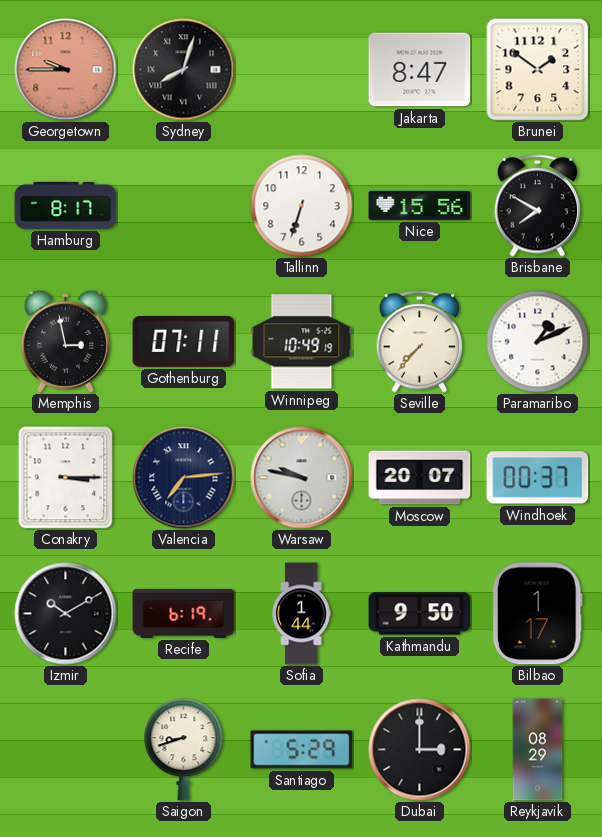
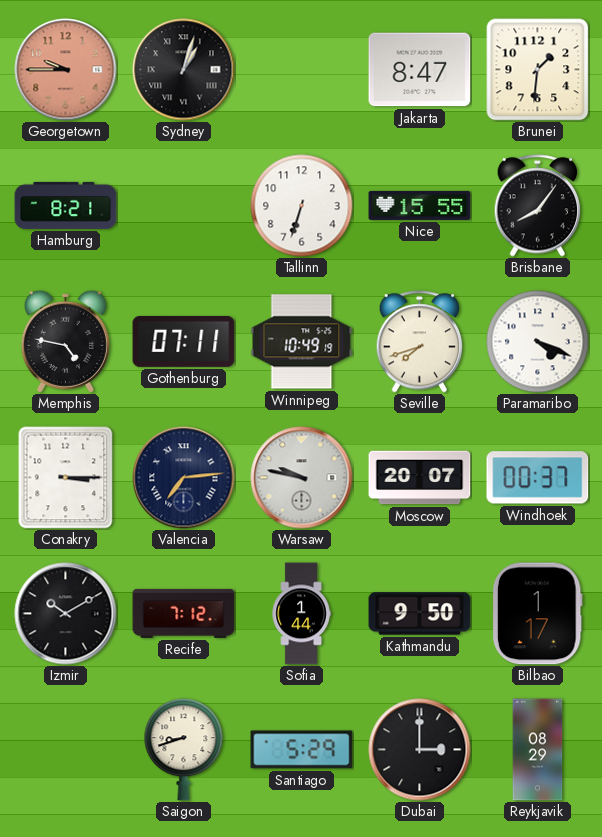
Sydney: 8:03 -> 1:03 (184, 70)
Brunei: 1:51 -> 1:31 (538, 70)
Hamburg: 8:17 -> 8:21 (66, 205)
Nice: 15:56 -> 15:55 (420, 205)
Brisbane: 7:50 -> 8:06 (538, 206)
Memphis: 2:58 -> 4:47 (65, 341)
Seville: 7:37 -> 7:42 (420, 342)
Paramaribo: 1:11 -> 4:19 (538, 342)
Recife: 6:19 -> 7:12 (184, 613)
